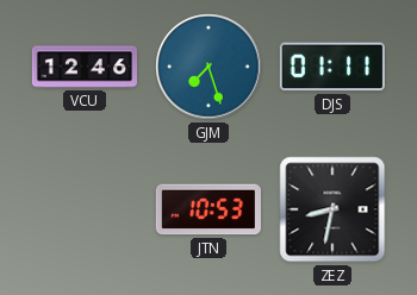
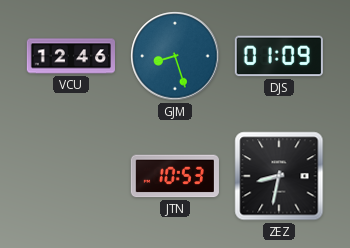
GJM: 7:27 -> 8:27 (175, 56)
DJS: 01:11 -> 01:09 (279, 56)
